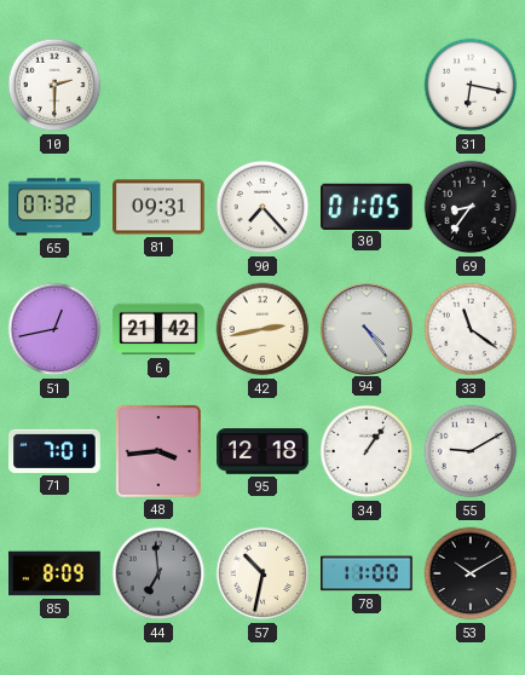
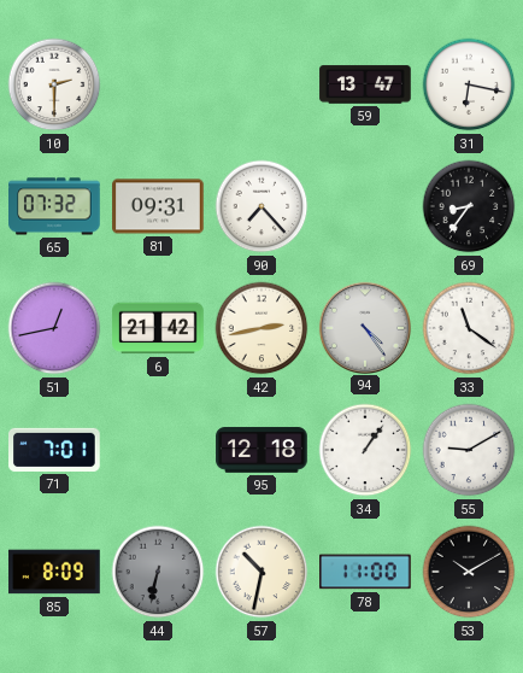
59: none -> 13:47 (365, 84)
30: 01:05 -> none (368, 206)
48: 3:44 -> none (158, 451)
44: 6:59 -> 6:32 (158, 572)
